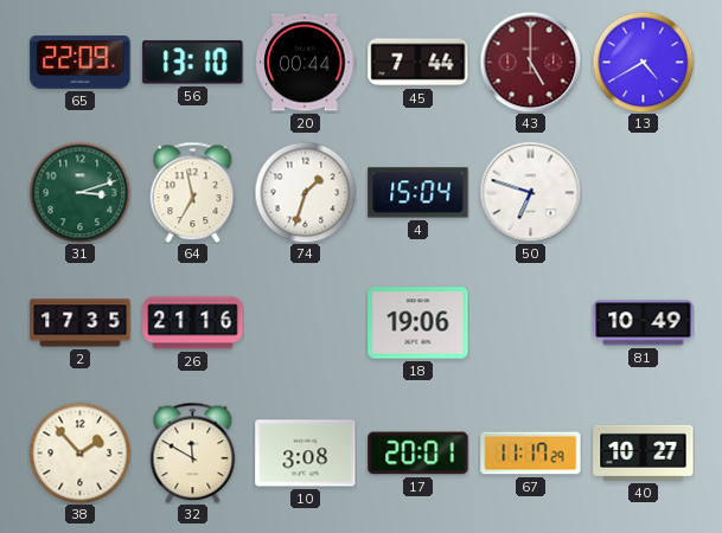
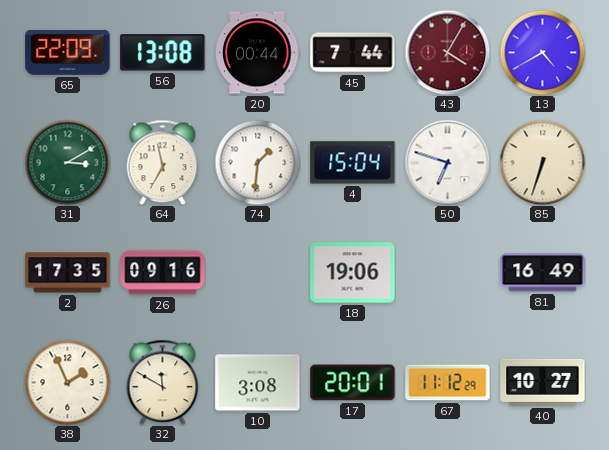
56: 13:10 -> 13:08 (163, 53)
43: 5:00 -> 4:05 (447, 52)
31: 3:12 -> 3:10 (67, 162)
74: 1:33 -> 1:31 (257, 162)
85: none -> 6:33 (542, 162)
26: 21:16 -> 09:16 (163, 273)
81: 10:49 -> 16:49 (543, 273)
38: 1:53 -> 1:56 (67, 382)
67: 11:17 -> 11:12 (448, 383)
